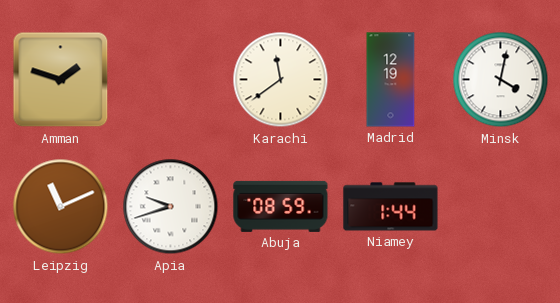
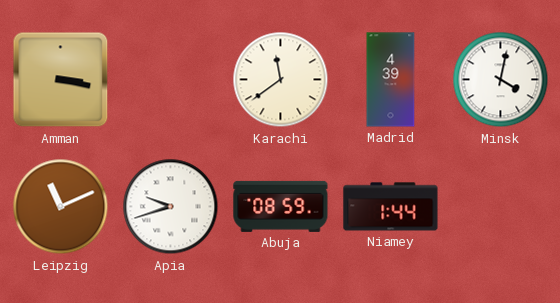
Amman: 1:48 -> 3:17 (61, 80)
Madrid: 12:19 -> 4:39 (391, 80)
